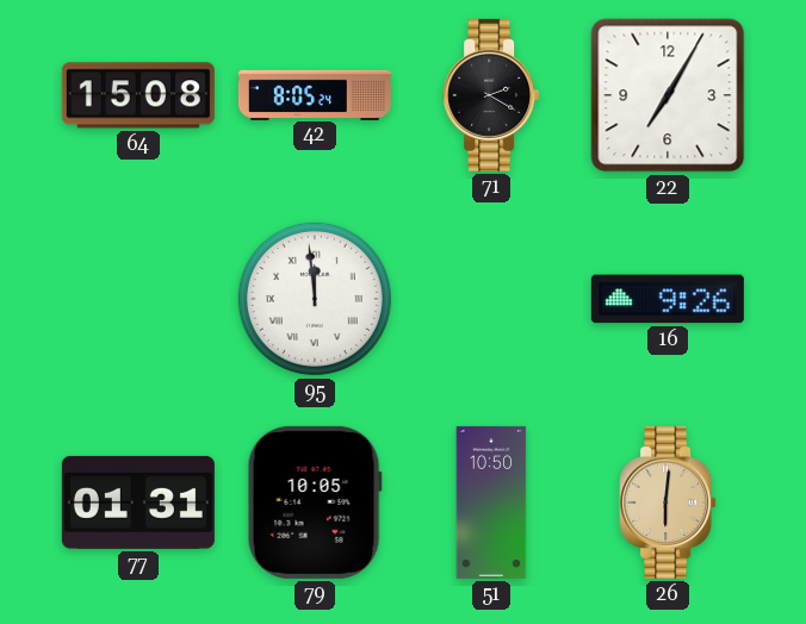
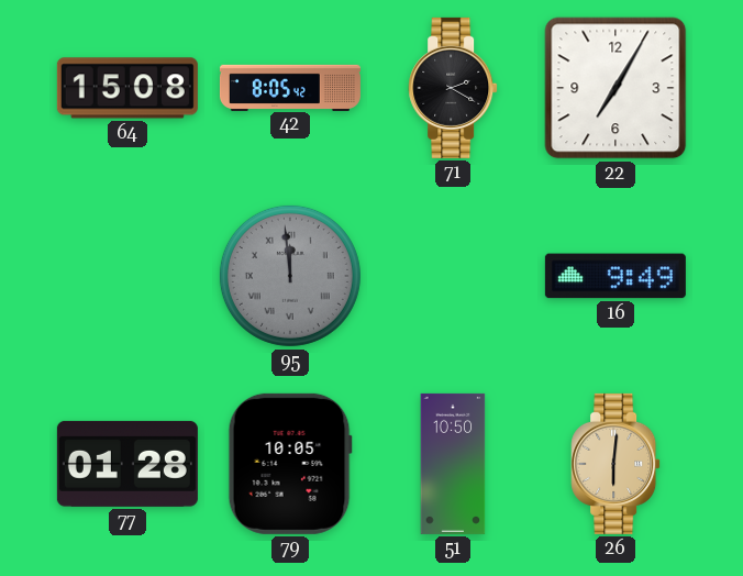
42: 8:05:24 -> 8:05:42 (290, 87)
95 dial: white -> grey (290, 276)
16: 9:26 -> 9:49 (616, 276)
77: 01:31 -> 01:28 (127, 464)
